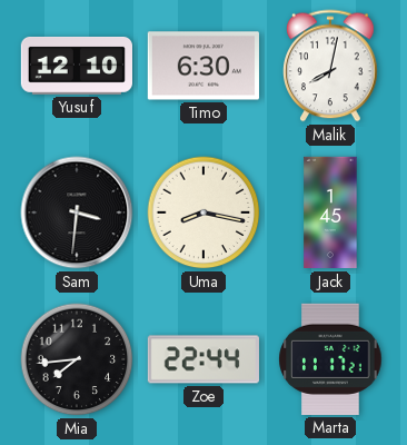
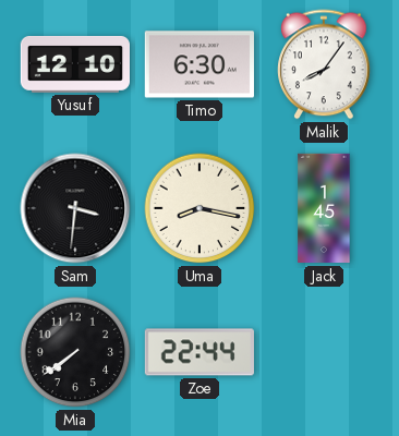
Malik: 8:02 -> 8:06 (325, 64)
Mia: 7:44 -> 7:39 (75, 352)
Marta: 11:17 -> none (330, 359)
